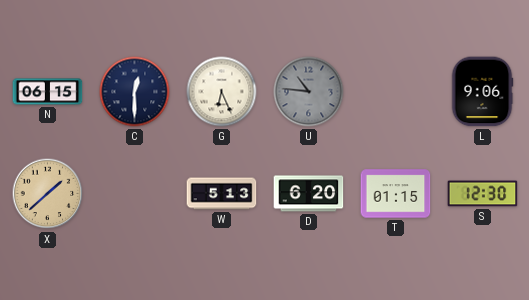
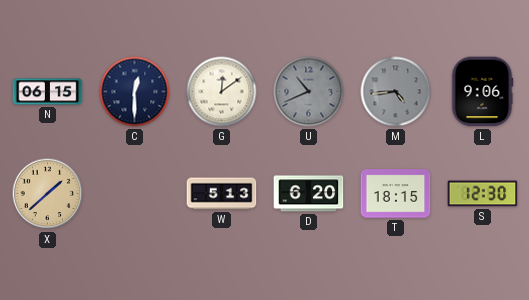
G: 6:26 -> 12:09 (222, 92)
U: 10:46 -> 10:41 (309, 92)
M: none -> 4:44 (396, 92)
T: 01:15 -> 18:15 (396, 194)
